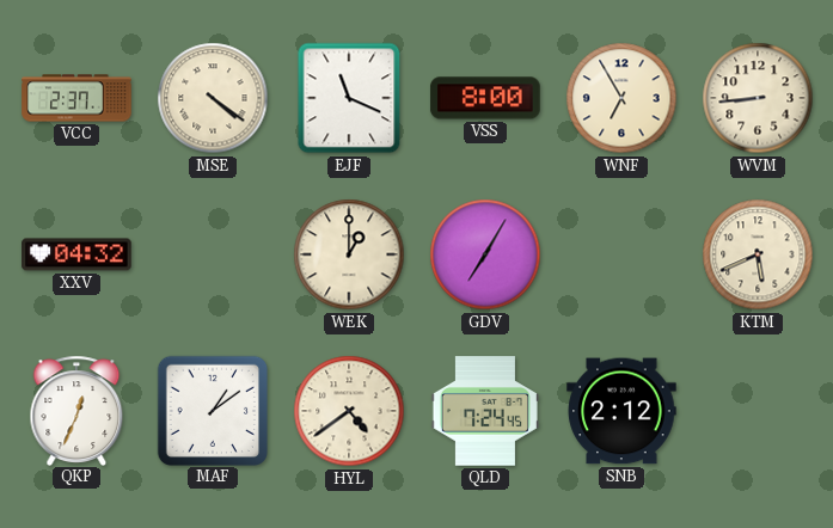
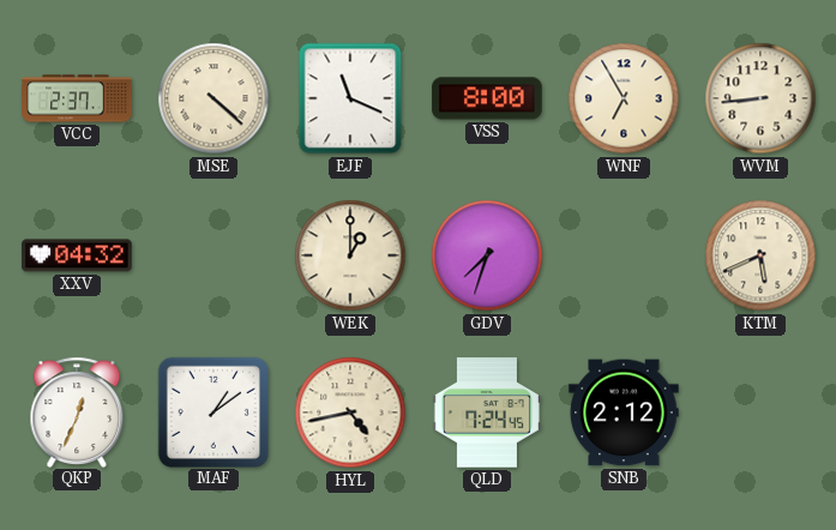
MSE: 4:21 -> 4:22 (213, 98)
GDV: 7:05 -> 7:33 (487, 255)
HYL: 4:39 -> 4:43 (350, 412)
